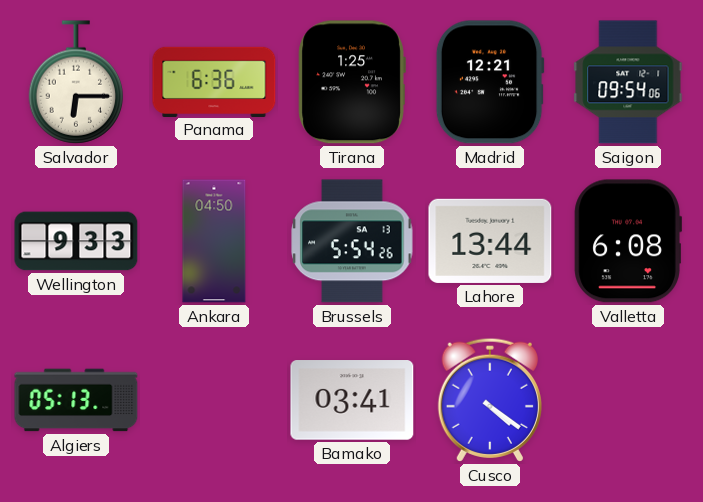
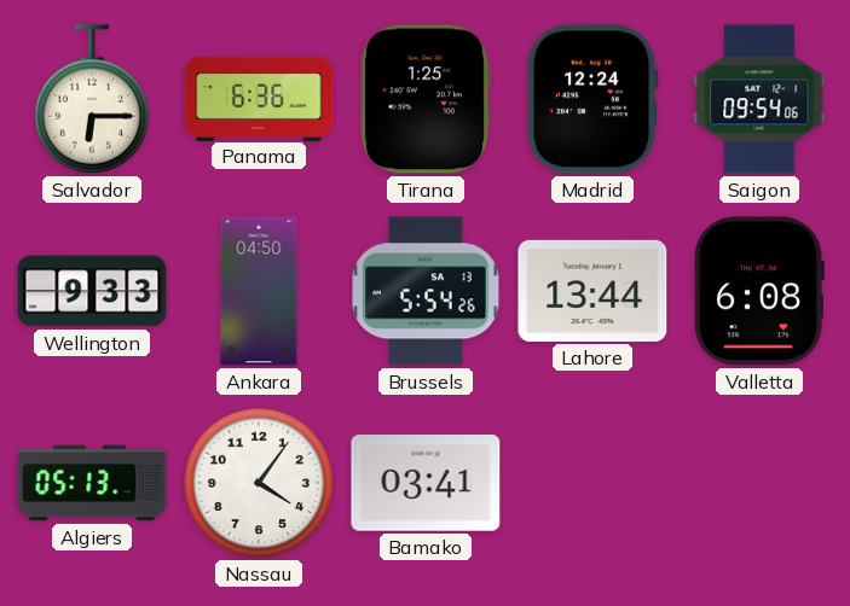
Madrid: 12:21 -> 12:24 (592, 99)
Nassau: none -> 4:06 (259, 483)
Cusco: 4:21 -> none (489, 400)
